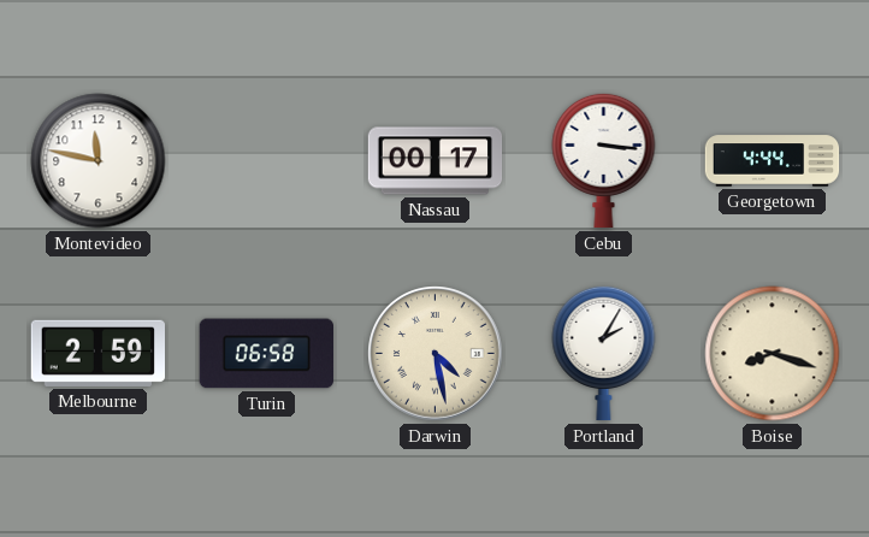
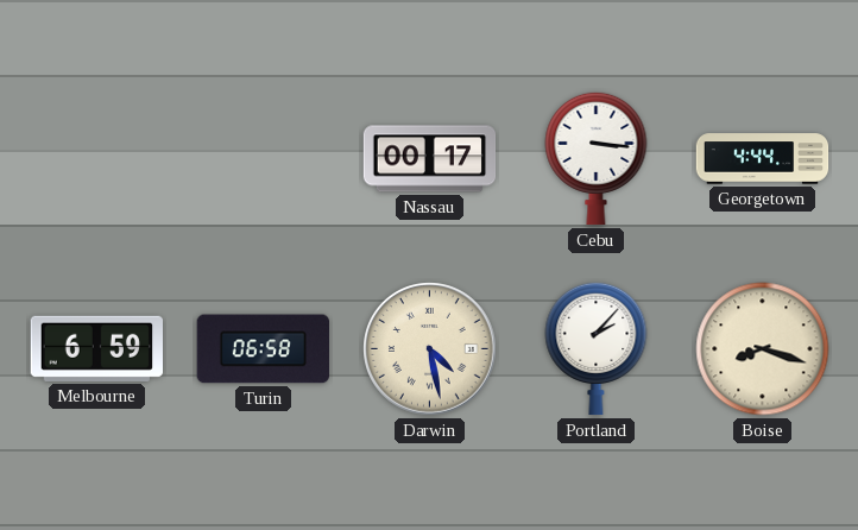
Montevideo: 11:47 -> none (99, 161)
Melbourne: 2:59 -> 6:59 (96, 348)
Portland: 2:05 -> 2:07 (597, 348)
